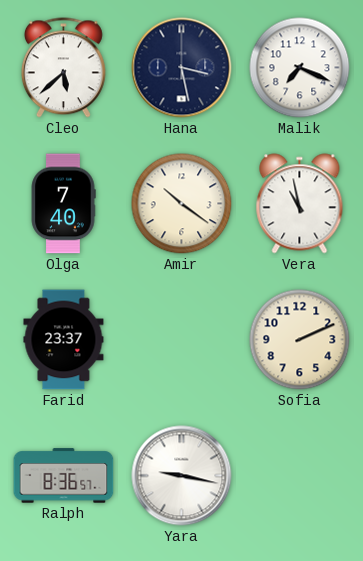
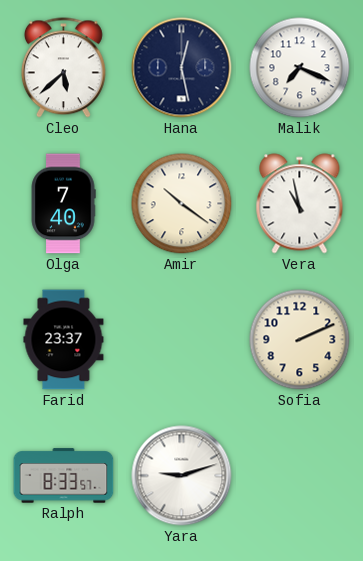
Hana: 3:28 -> 12:28 (182, 68)
Ralph: 8:36 -> 8:33 (64, 476)
Yara: 9:17 -> 9:12 (182, 476)
